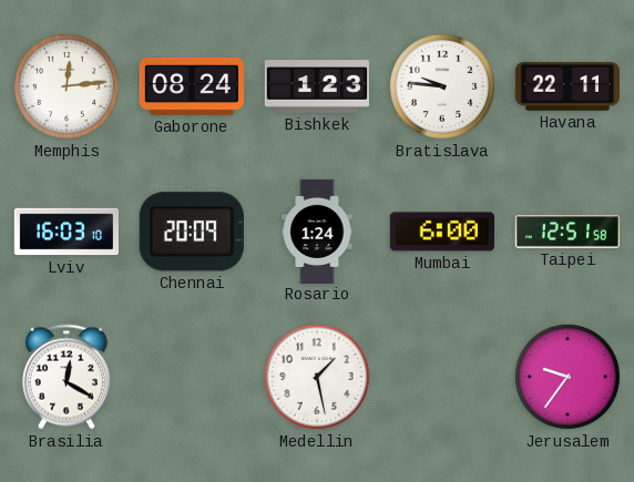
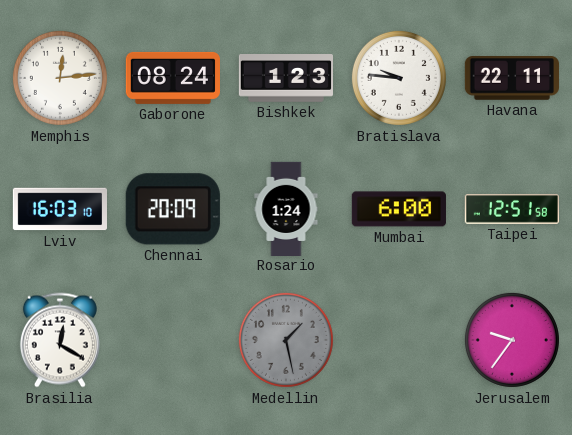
Medellin dial: white -> grey (286, 340)
